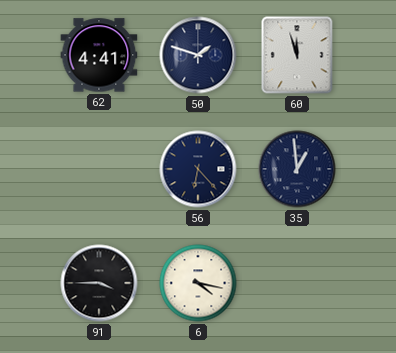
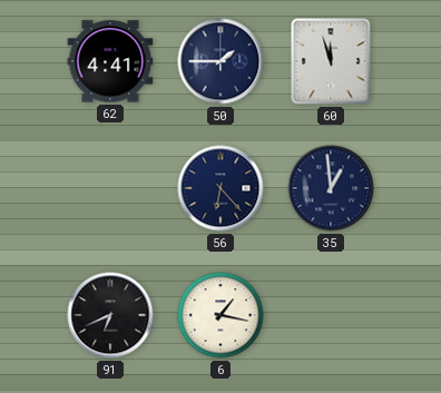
50: 1:48 -> 1:45 (220, 61)
91: 3:45 -> 6:41 (110, 315)
6: 4:17 -> 1:17 (220, 315)
